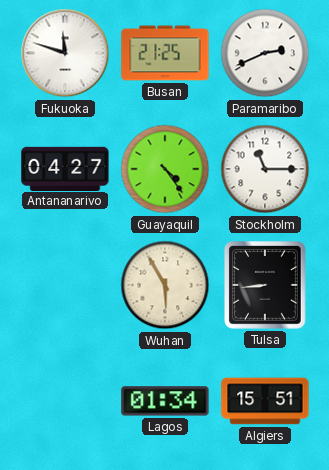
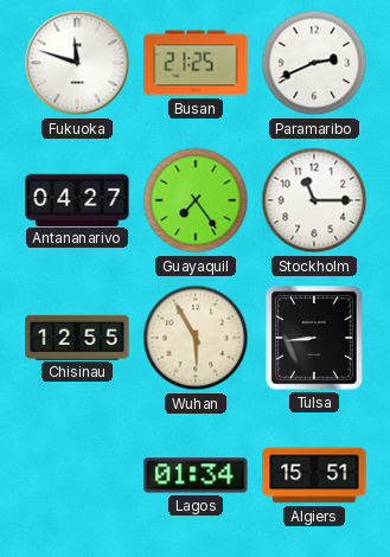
Guayaquil: 4:24 -> 7:24 (196, 200)
Chisinau: none -> 12:55 (77, 337)
